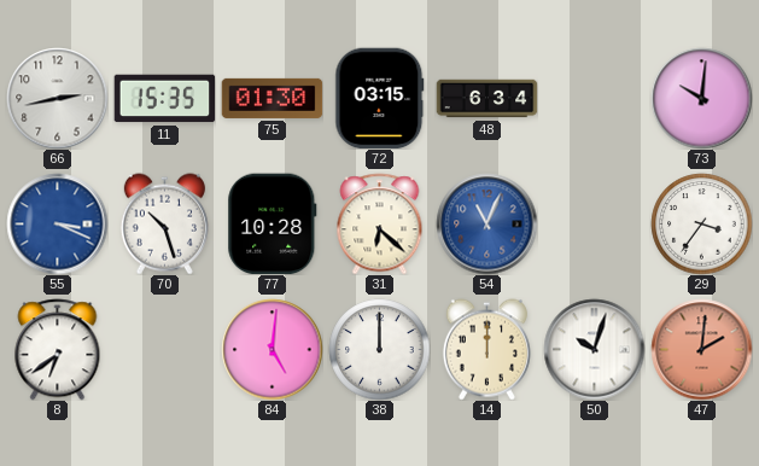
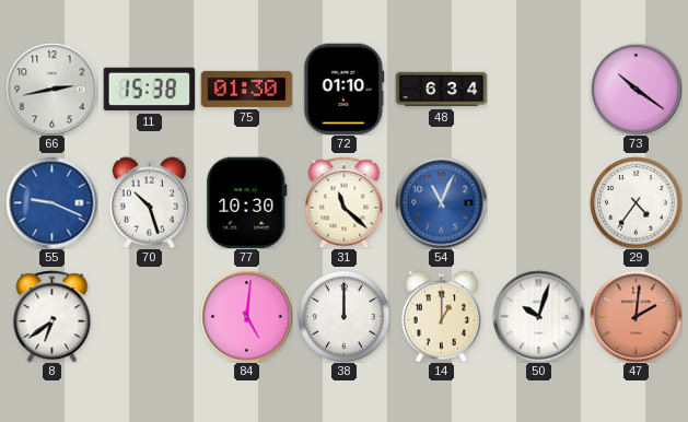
11: 15:35 -> 15:38 (149, 90)
72: 03:15 -> 01:10 (345, 89)
73: 10:01 -> 10:21 (635, 89)
55: 3:19 -> 9:19 (51, 202)
77: 10:28 -> 10:30 (247, 202)
31: 6:22 -> 11:22 (345, 202)
29: 3:36 -> 4:36 (635, 202)
14: 12:00 -> 1:00 (441, 316)
